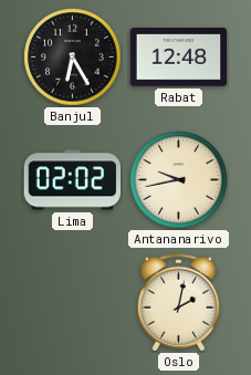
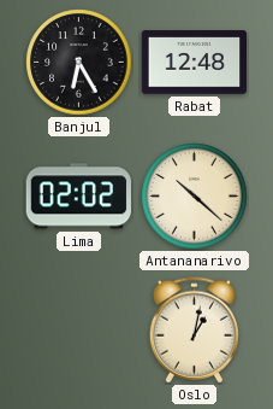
Antananarivo: 9:43 -> 10:22 (195, 197)
Oslo: 2:02 -> 1:02 (194, 331)
